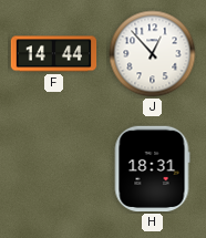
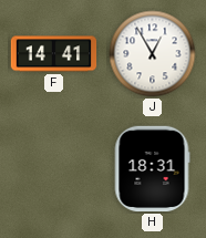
F: 14:44 -> 14:41 (54, 54)
J: 12:53 -> 12:55 (153, 54)
